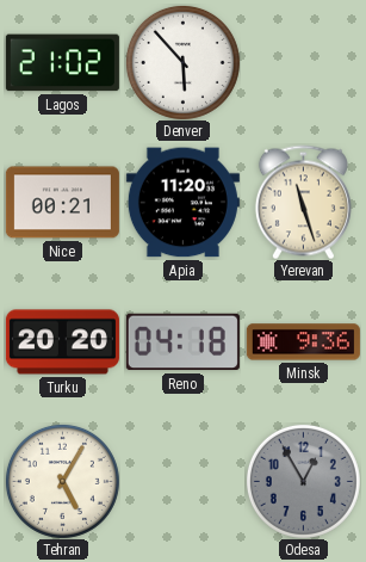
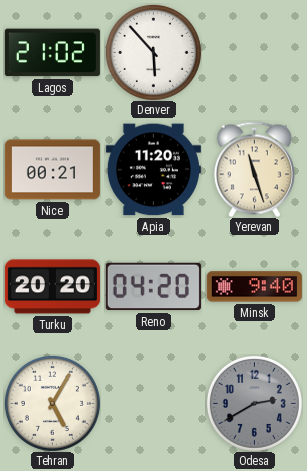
Reno: 04:18 -> 04:20 (153, 287)
Minsk: 9:36 -> 9:40 (254, 287)
Odesa: 12:55 -> 2:40 (254, 403)
